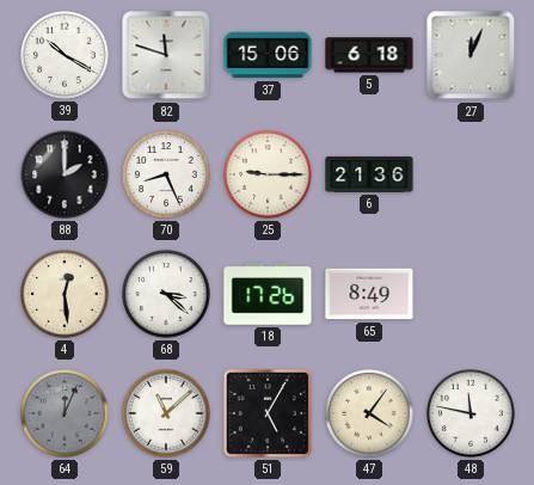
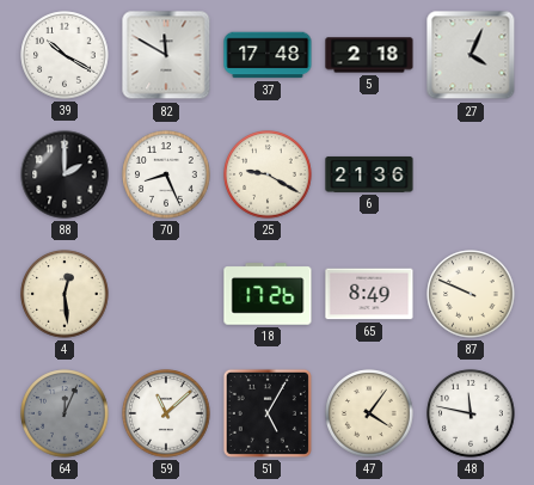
82: 11:48 -> 11:50 (166, 55)
37: 15:06 -> 17:48 (268, 55)
5: 6:18 -> 2:18 (369, 55)
27: 12:04 -> 4:04 (471, 55)
25: 9:15 -> 9:20 (268, 174)
68: 3:22 -> none (166, 294)
87: none -> 9:49 (471, 294)
